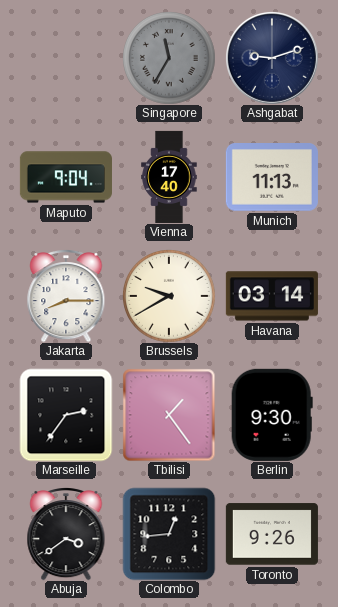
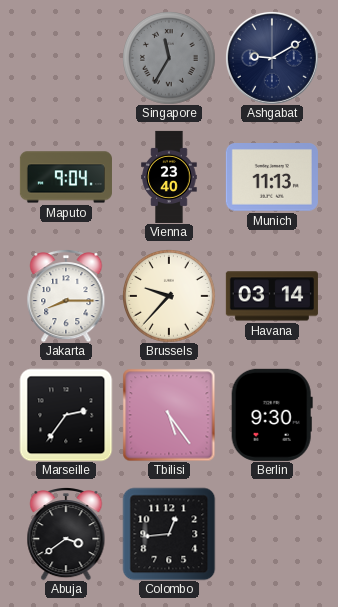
Ashgabat: 9:12 -> 9:10 (272, 58)
Vienna: 17:40 -> 23:40 (169, 177)
Brussels: 9:40 -> 9:37 (169, 296)
Tbilisi: 1:24 -> 5:24 (169, 415)
Toronto: 9:26 -> none (272, 534)
